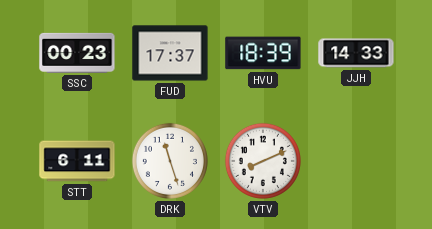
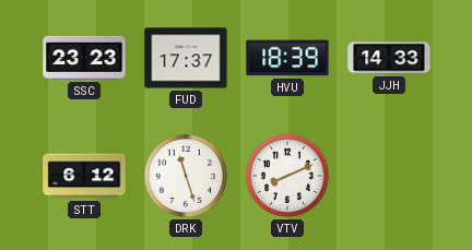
SSC: 00:23 -> 23:23 (84, 58)
STT: 6:11 -> 6:12 (84, 176)
